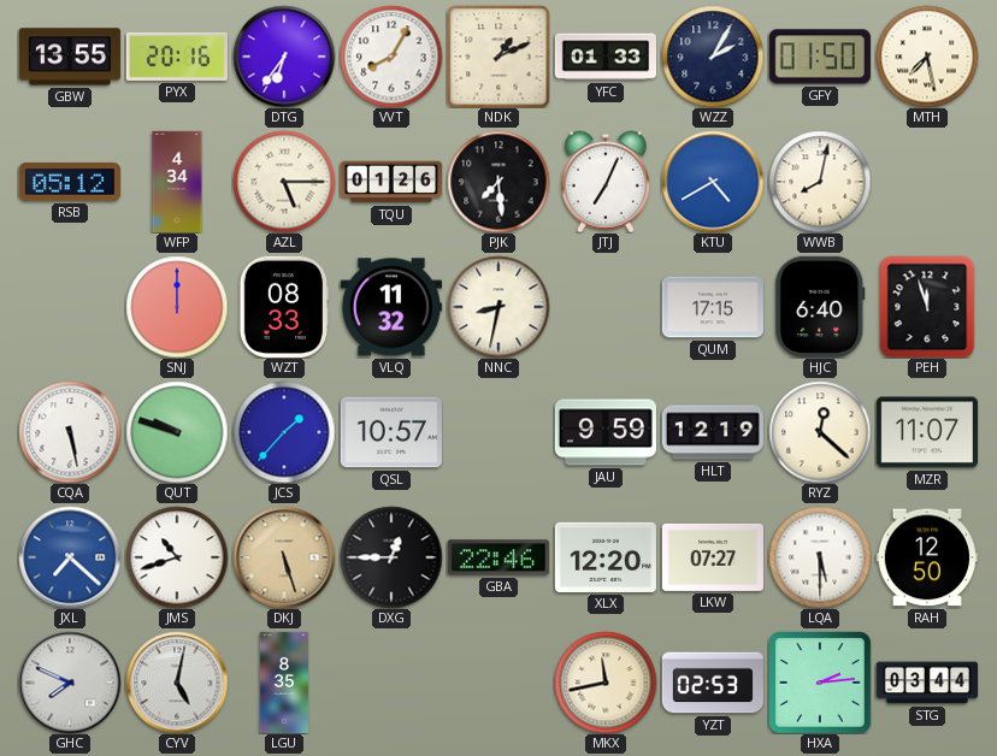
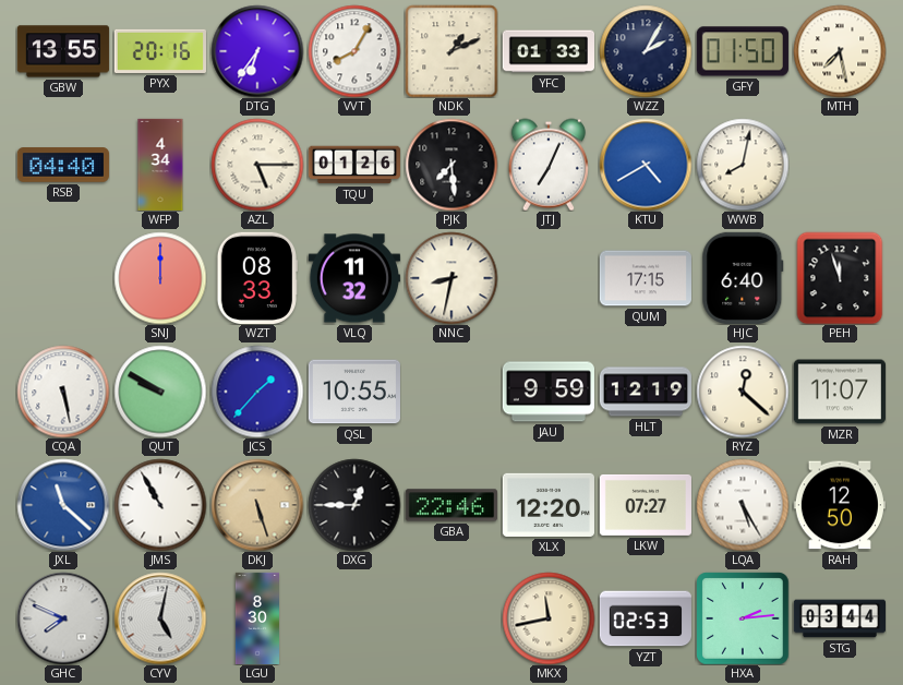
RSB: 05:12 -> 04:40 (63, 165)
QUT: 9:48 -> 9:50 (160, 392)
QSL: 10:57 -> 10:55 (354, 392)
JXL: 7:22 -> 11:22 (63, 505)
JMS: 10:42 -> 10:55 (160, 505)
LQA: 5:30 -> 5:25 (743, 505)
LGU: 8:35 -> 8:30 (256, 617)
